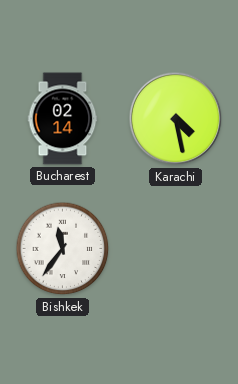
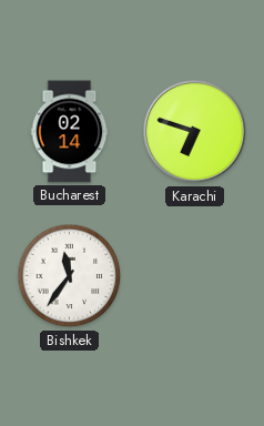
Karachi: 4:28 -> 6:48 (195, 132)
